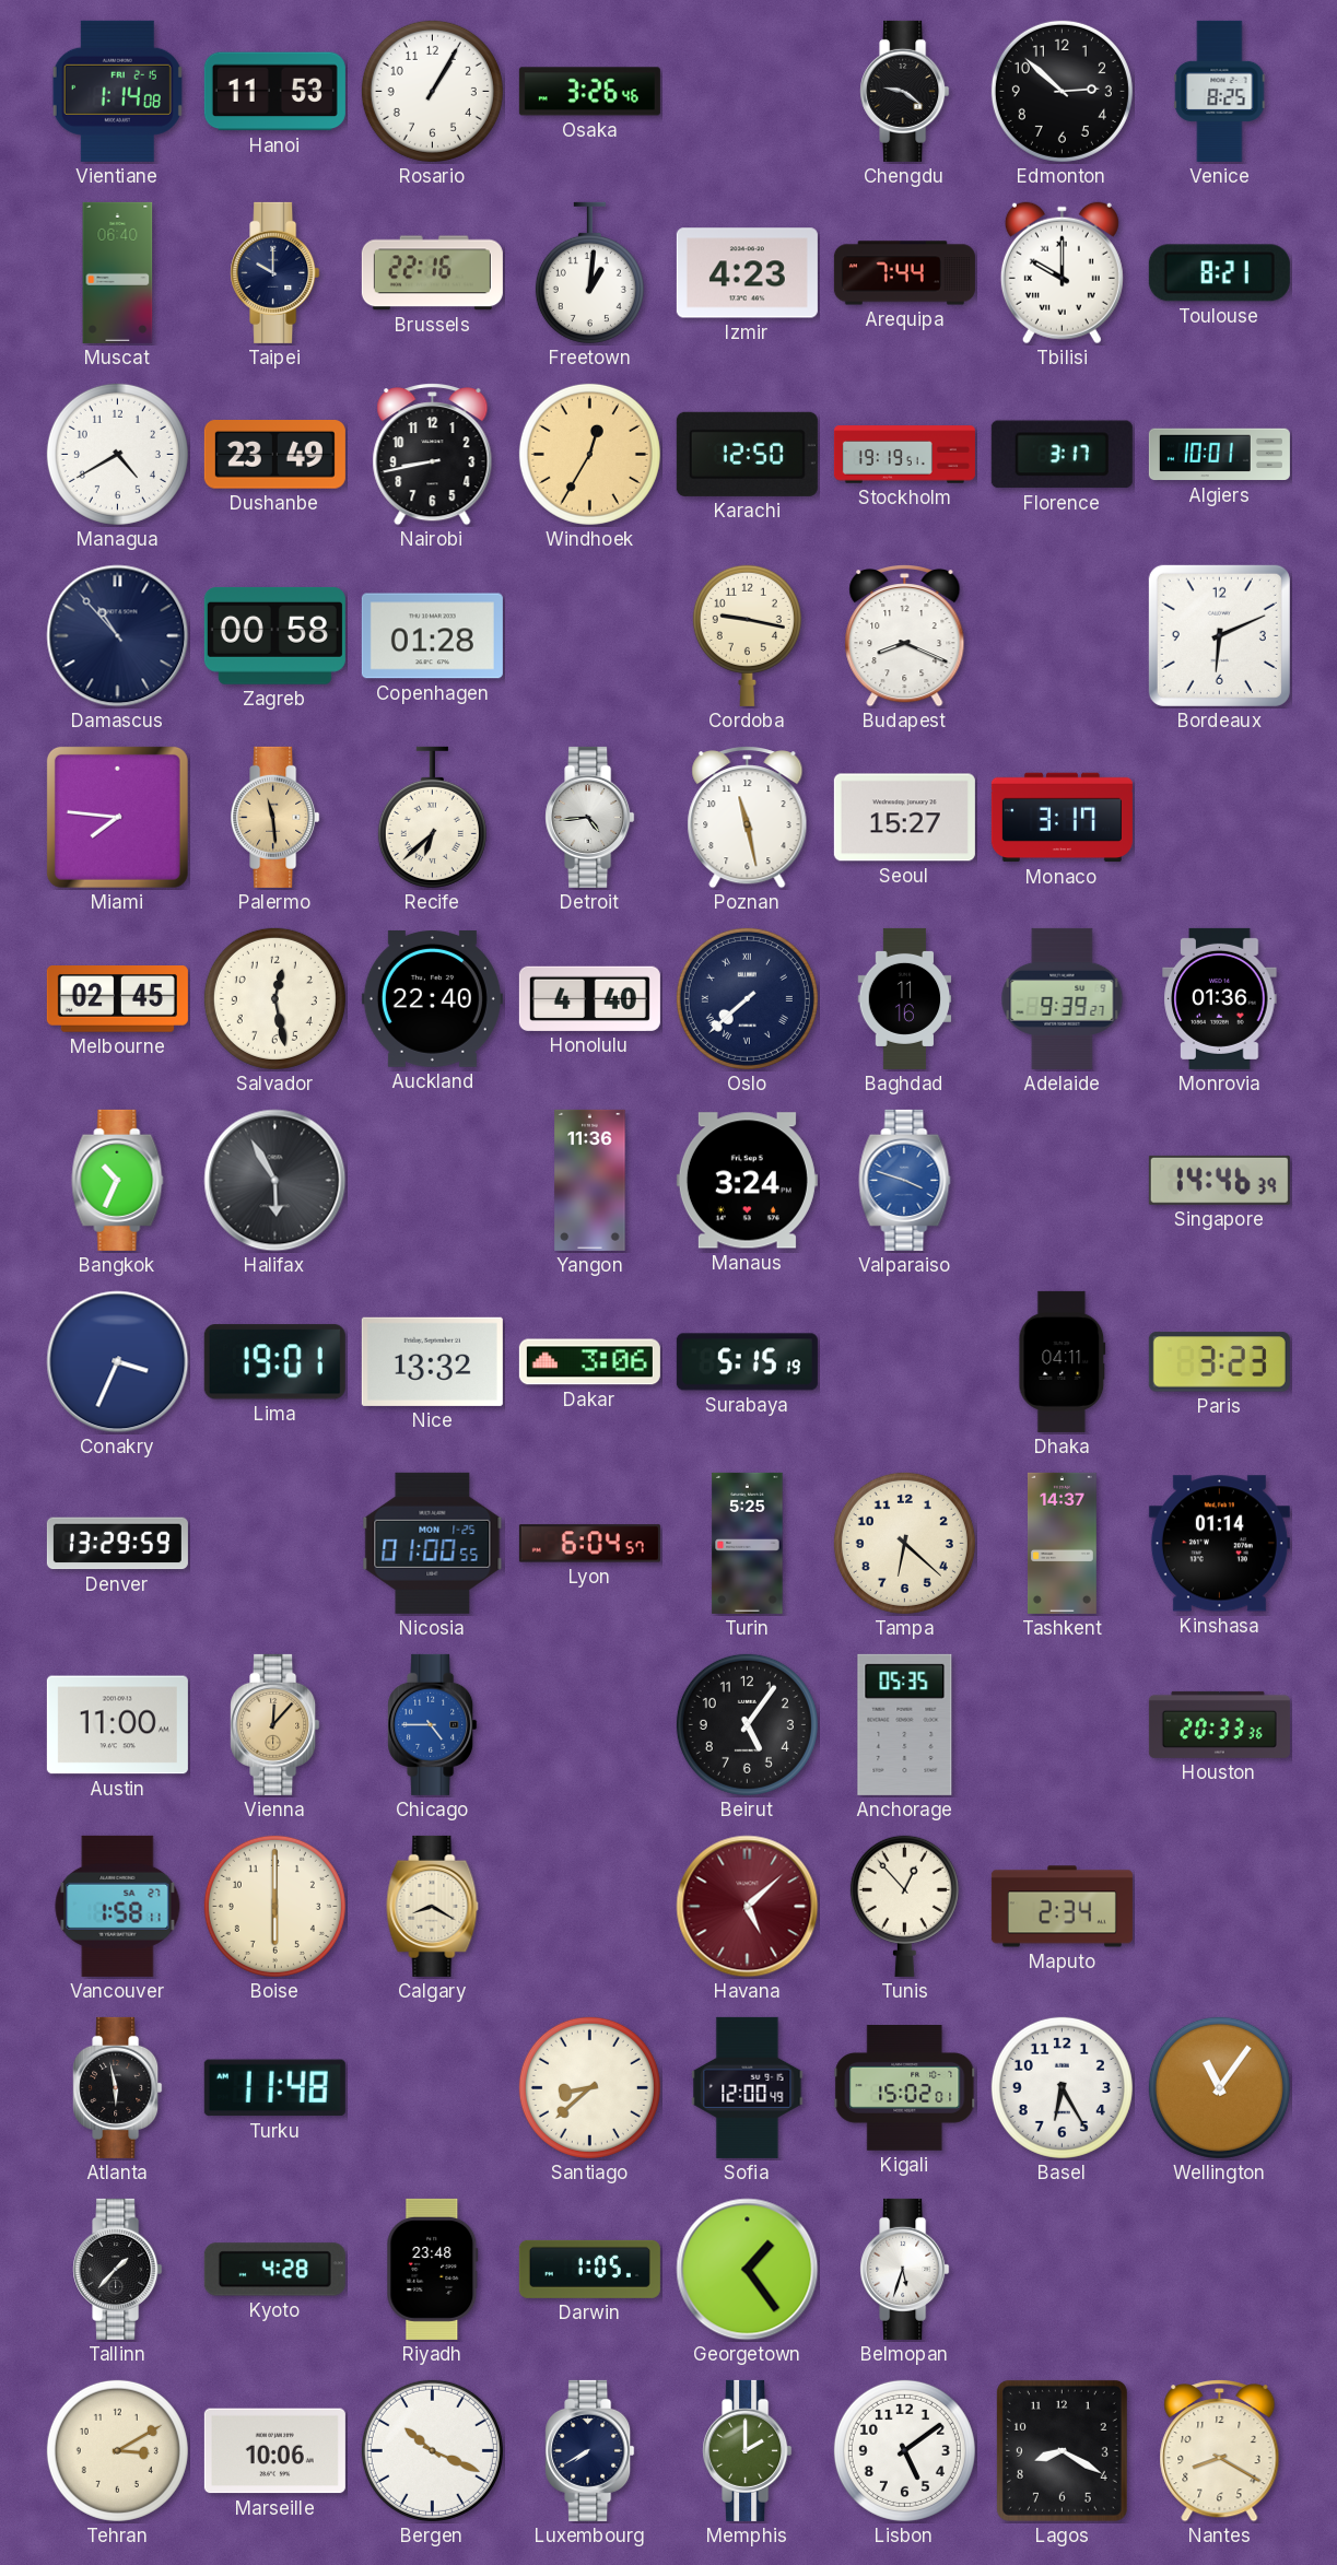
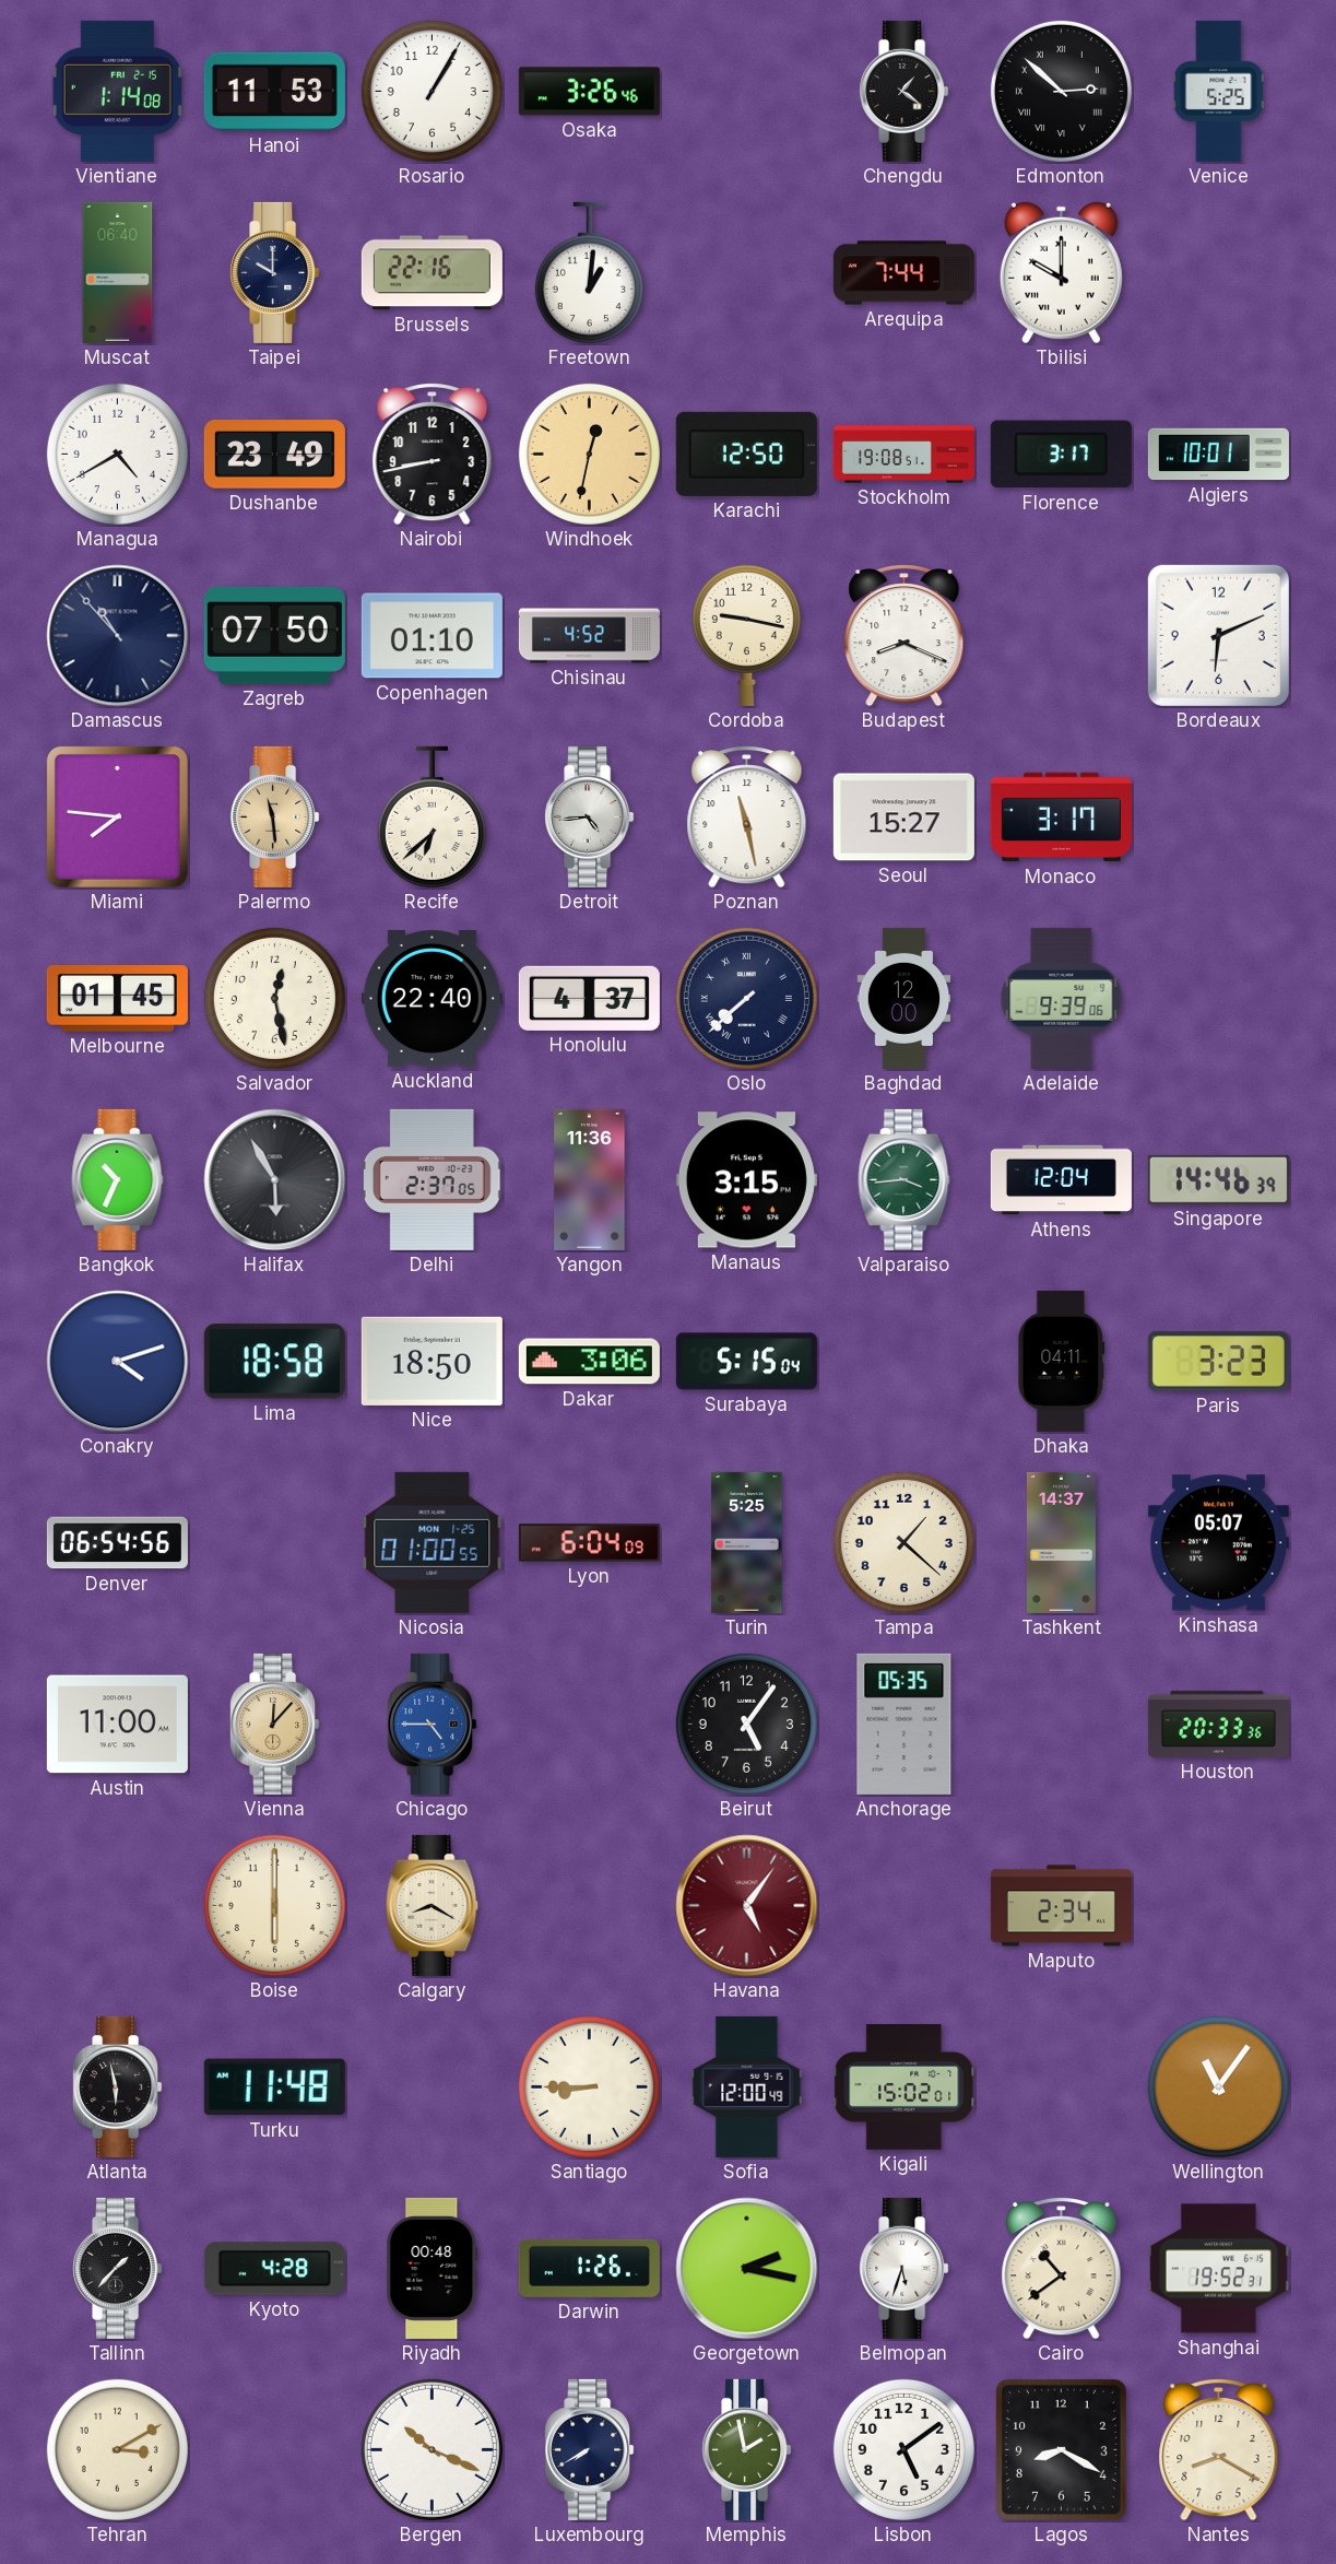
Chengdu: 9:21 -> 1:21 (905, 91)
Edmonton numerals: Arabic -> Roman (1061, 91)
Venice: 8:25 -> 5:25 (1219, 91)
Izmir: 4:23 -> none (747, 273)
Toulouse: 8:21 -> none (1219, 273)
Windhoek: 12:35 -> 12:32 (589, 454)
Stockholm: 19:19 -> 19:08 (903, 455)
Zagreb: 00:58 -> 07:50 (274, 635)
Copenhagen: 01:28 -> 01:10 (431, 636)
Chisinau: none -> 4:52 (589, 636)
Melbourne: 02:45 -> 01:45 (117, 999)
Honolulu: 4:40 -> 4:37 (589, 998)
Baghdad: 11:16 -> 12:00 (905, 998)
Adelaide: 9:39:27 -> 9:39:06 (1062, 998)
Monrovia: 01:36 -> none (1220, 998)
Delhi: none -> 2:37 (431, 1179)
Manaus: 3:24 -> 3:15 (746, 1180)
Valparaiso: 3:48 -> 3:44 (905, 1179)
Valparaiso dial: blue -> green (905, 1179)
Athens: none -> 12:04 (1061, 1180)
Conakry: 3:34 -> 4:12 (118, 1362)
Lima: 19:01 -> 18:58 (274, 1362)
Nice: 13:32 -> 18:50 (431, 1361)
Surabaya: 5:15:19 -> 5:15:04 (746, 1362)
Denver: 13:29 -> 06:54 (117, 1543)
Lyon: 6:04:57 -> 6:04:09 (589, 1543)
Tampa: 6:22 -> 1:22 (903, 1542)
Kinshasa: 01:14 -> 05:07 (1218, 1543)
Vancouver: 1:58 -> none (118, 1906)
Havana: 5:08 -> 5:06 (747, 1906)
Tunis: 12:53 -> none (904, 1906)
Santiago: 8:38 -> 8:45 (589, 2086)
Basel: 6:25 -> none (1062, 2087)
Riyadh: 23:48 -> 00:48 (433, 2268)
Darwin: 1:05 -> 1:26 (589, 2268)
Georgetown: 1:24 -> 2:17 (747, 2269)
Cairo: none -> 10:39 (1062, 2269)
Shanghai: none -> 19:52 (1218, 2269)
Marseille: 10:06 -> none (274, 2451)
Memphis: 2:00 -> 1:58 (747, 2449)
